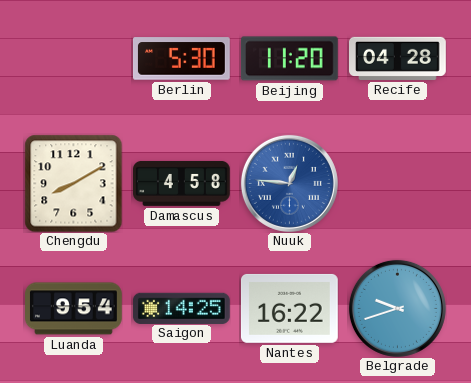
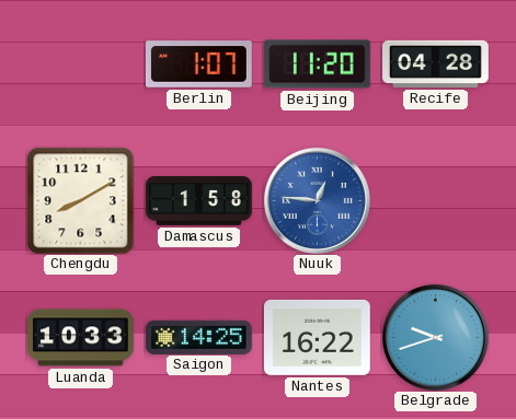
Berlin: 5:30 -> 1:07 (199, 65)
Damascus: 4:58 -> 1:58 (199, 200)
Luanda: 9:54 -> 10:33 (81, 338)
